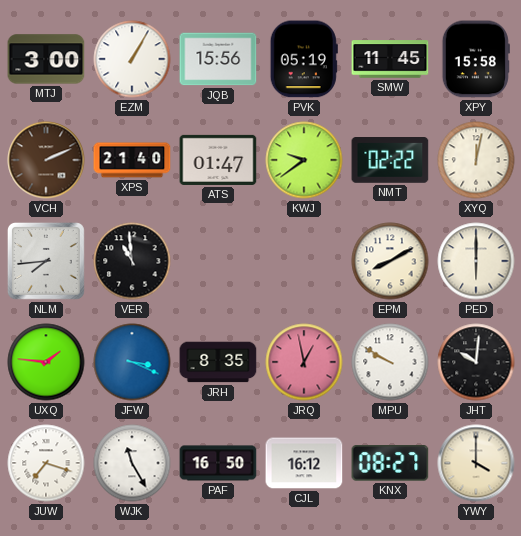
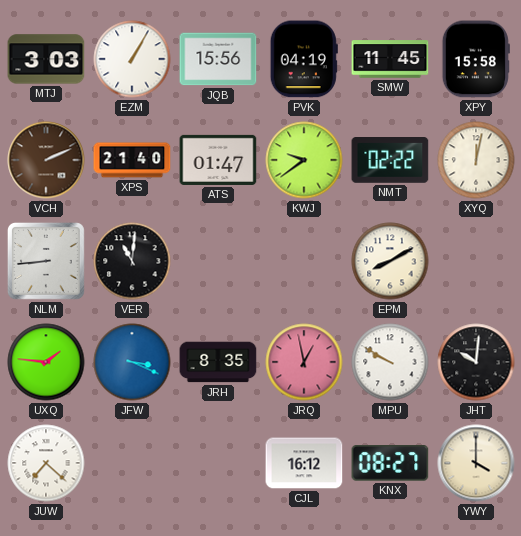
MTJ: 3:00 -> 3:03 (46, 59)
PVK: 05:19 -> 04:19 (304, 59)
NLM: 7:44 -> 8:44 (46, 261)
VER: 10:59 -> 11:01 (132, 261)
PED: 6:00 -> none (476, 261)
JUW: 7:18 -> 7:22 (46, 463)
WJK: 11:25 -> none (132, 463)
PAF: 16:50 -> none (218, 463)
